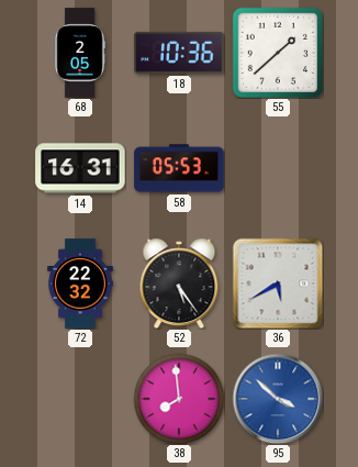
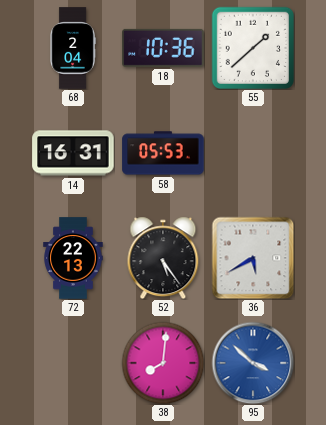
68: 2:05 -> 2:04 (73, 48)
72: 22:32 -> 22:13 (73, 258)
38: 7:59 -> 8:01 (163, 363)
